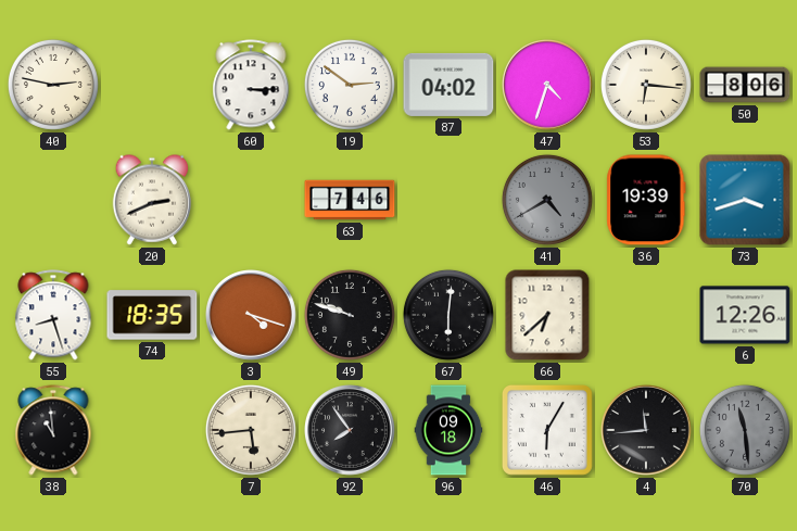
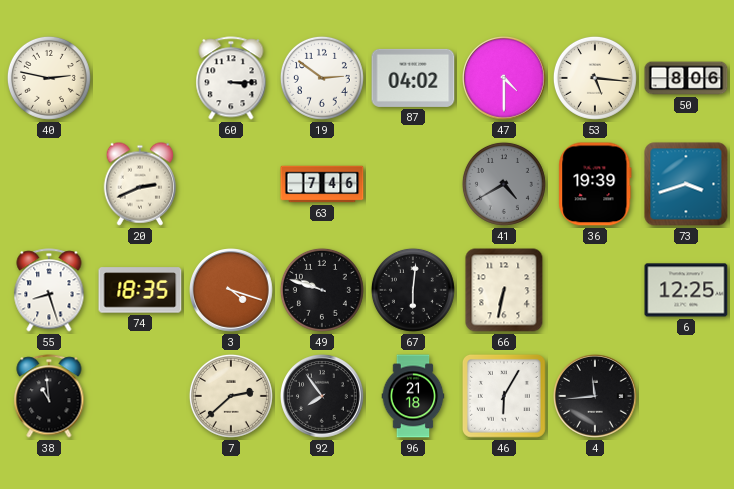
47: 4:33 -> 4:30 (505, 79)
53: 6:16 -> 5:16 (595, 78)
66: 6:38 -> 6:32 (504, 290)
6: 12:26 -> 12:25 (686, 290)
7: 5:44 -> 2:38 (231, 396)
96: 09:18 -> 21:18 (413, 396)
70: 11:29 -> none (745, 430)
